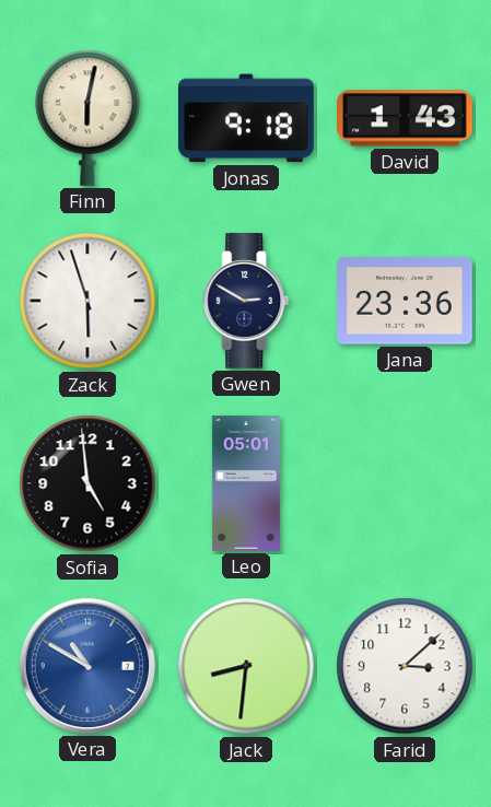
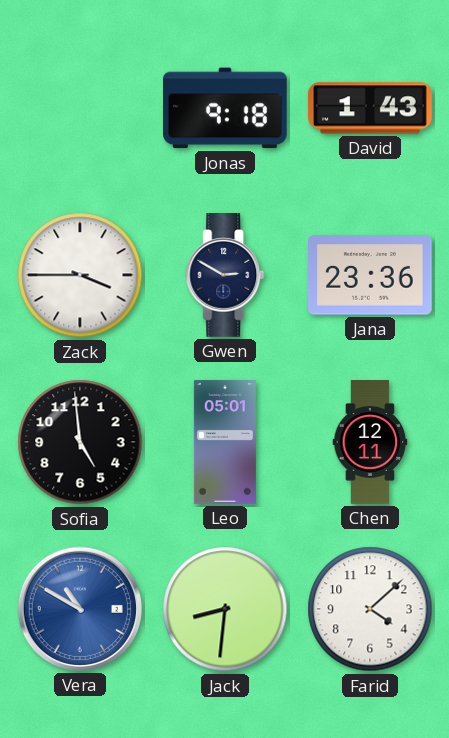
Finn: 6:02 -> none (87, 118)
Zack: 5:57 -> 3:45 (80, 275)
Chen: none -> 12:11 (370, 442)
Farid: 3:08 -> 4:08 (370, 609)
